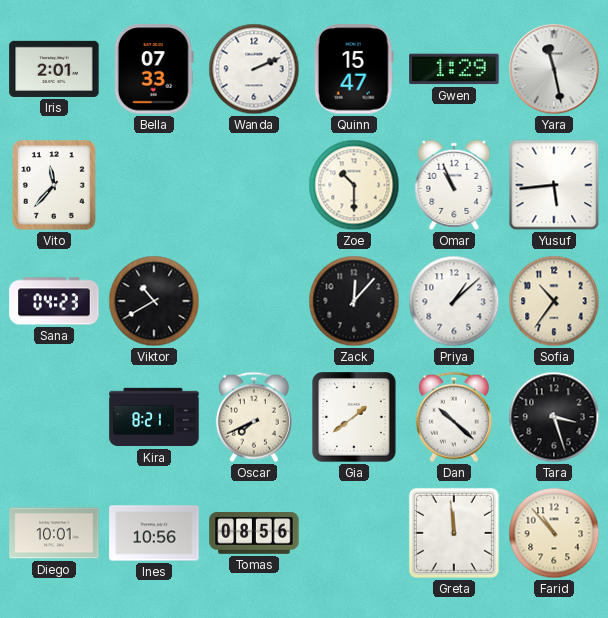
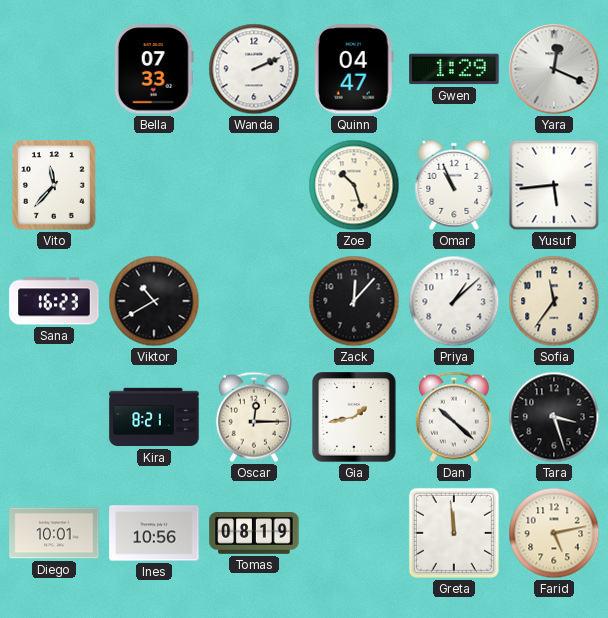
Iris: 2:01 -> none (54, 69)
Quinn: 15:47 -> 04:47 (354, 69)
Yara: 11:28 -> 12:19 (554, 69)
Zoe: 10:30 -> 10:27 (354, 185)
Sana: 04:23 -> 16:23 (54, 301)
Sofia: 10:36 -> 11:36 (554, 301)
Oscar: 7:41 -> 12:15 (254, 417)
Gia: 1:39 -> 1:43 (354, 417)
Tomas: 08:56 -> 08:19 (254, 534)
Farid: 10:53 -> 5:13 (554, 533)
